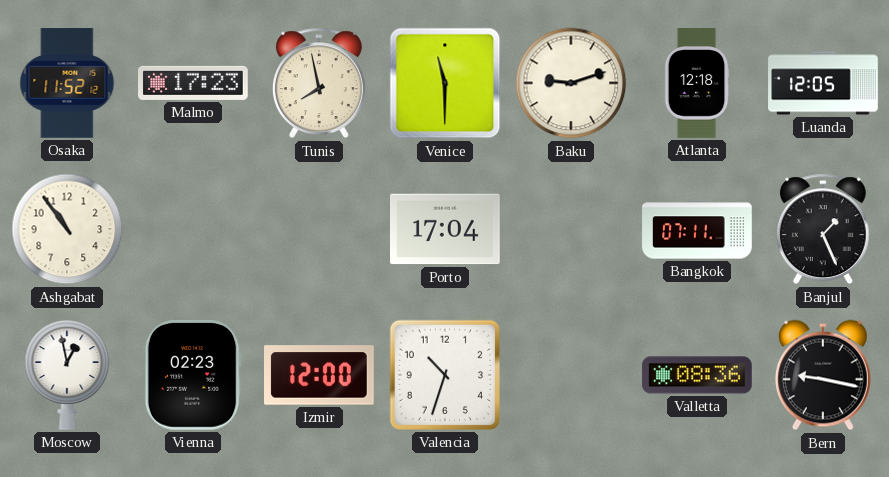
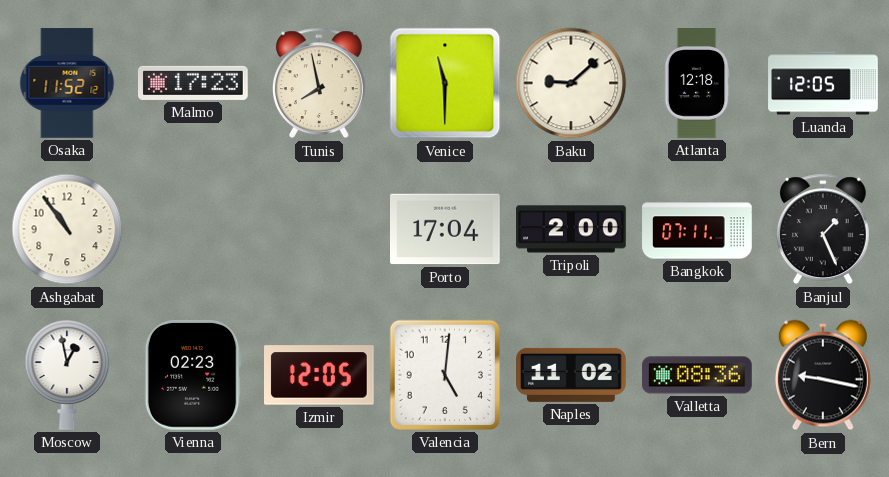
Baku: 9:12 -> 9:08 (571, 83)
Tripoli: none -> 2:00 (571, 229)
Izmir: 12:00 -> 12:05 (320, 375)
Valencia: 10:33 -> 5:01 (445, 375)
Naples: none -> 11:02 (572, 375)
